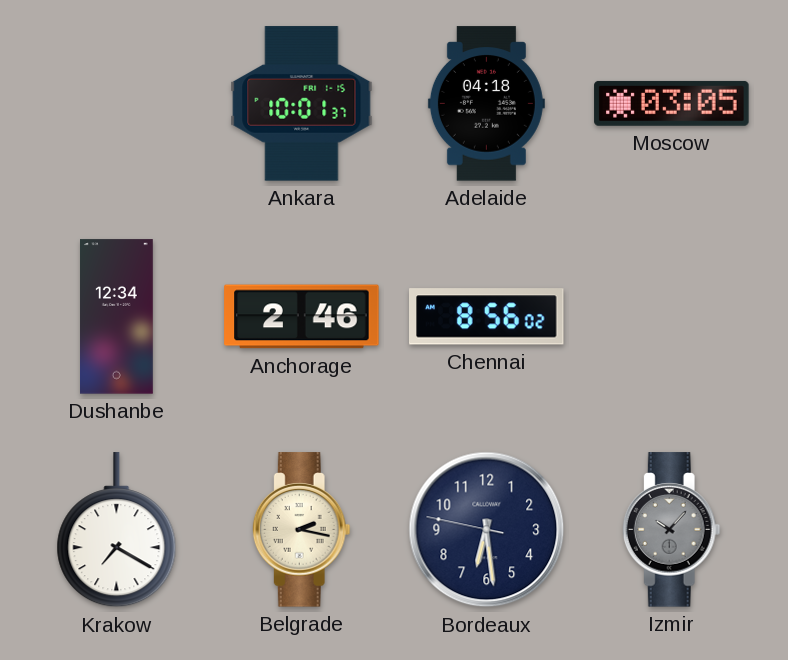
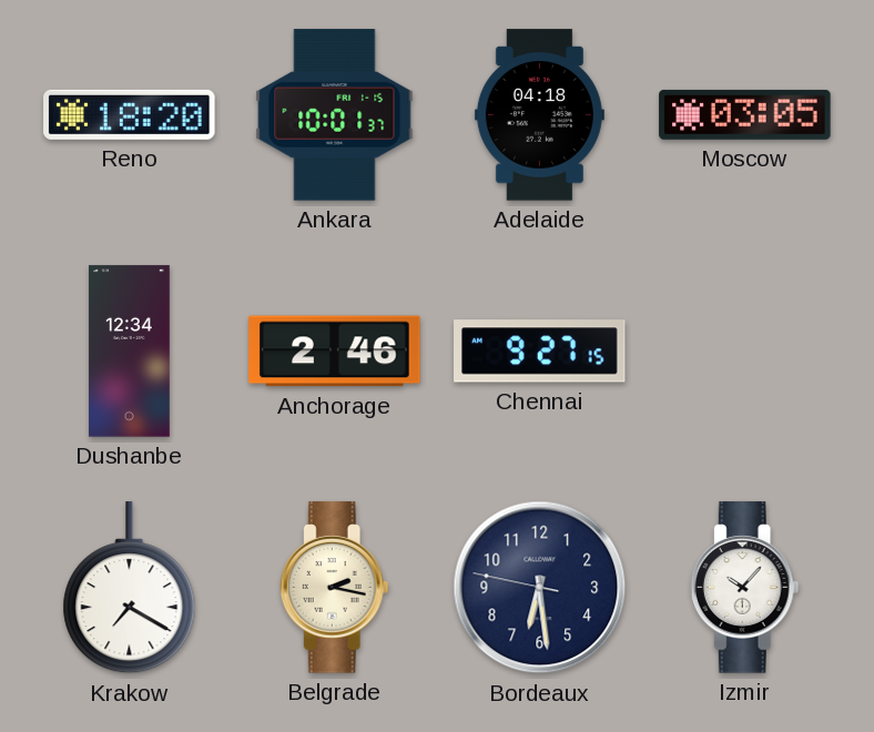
Reno: none -> 18:20 (130, 114)
Chennai: 8:56 -> 9:27 (540, 352)
Izmir dial: grey -> white (744, 588)
